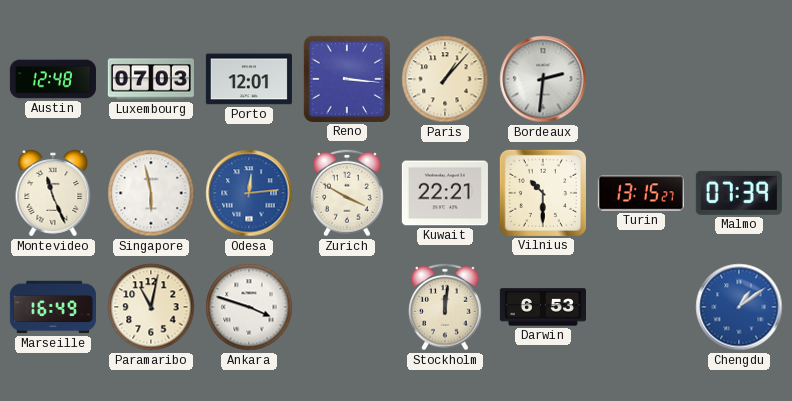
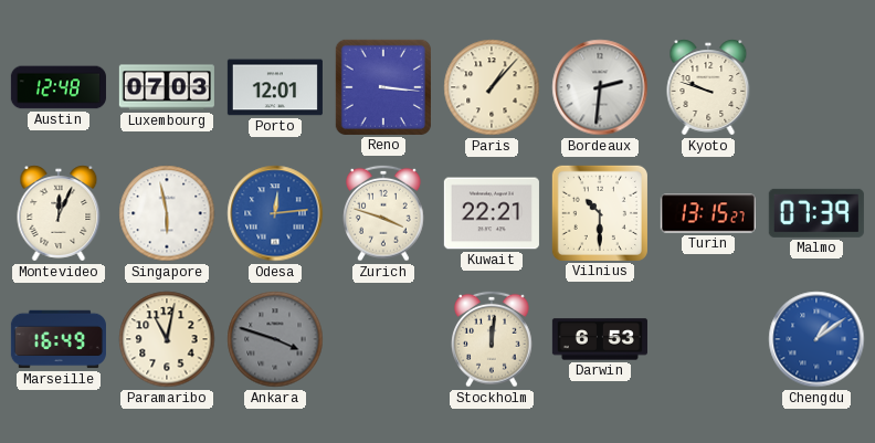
Kyoto: none -> 9:48 (708, 87)
Montevideo: 11:26 -> 12:04 (59, 213)
Zurich: 3:50 -> 3:48 (384, 213)
Ankara dial: white -> grey (275, 339)
